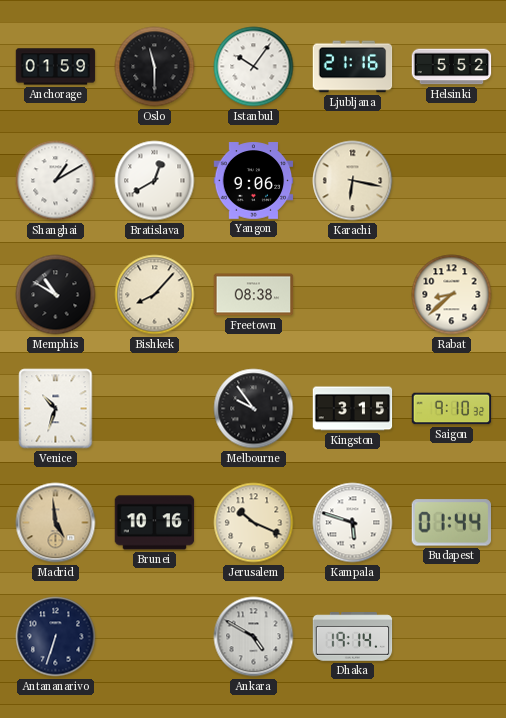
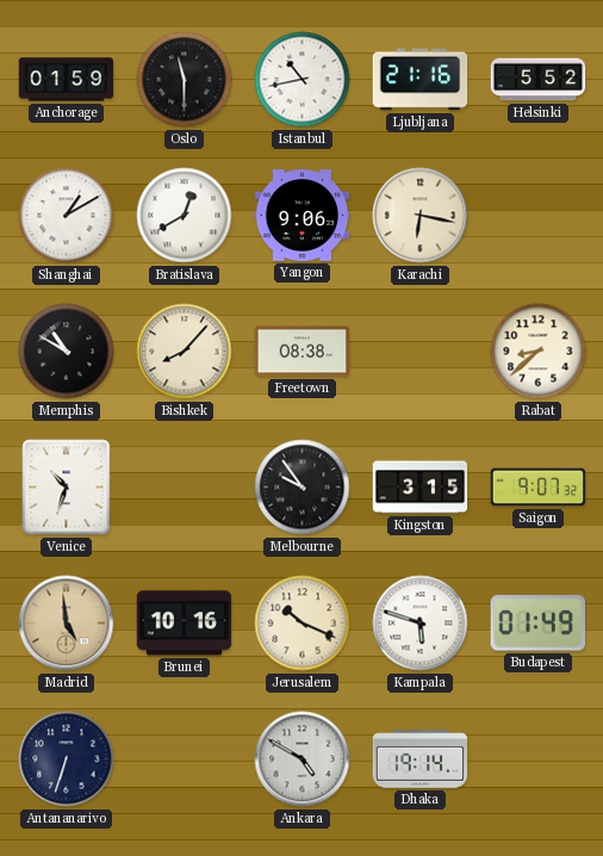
Istanbul: 10:06 -> 10:43 (303, 80)
Saigon: 9:10 -> 9:07 (539, 488)
Budapest: 01:44 -> 01:49 (537, 624)
